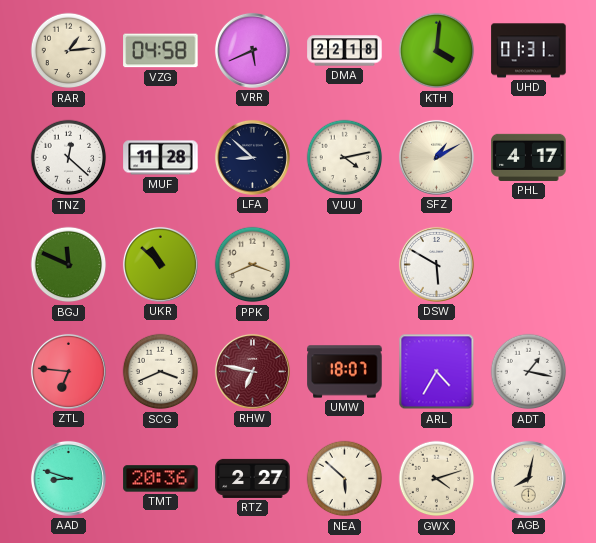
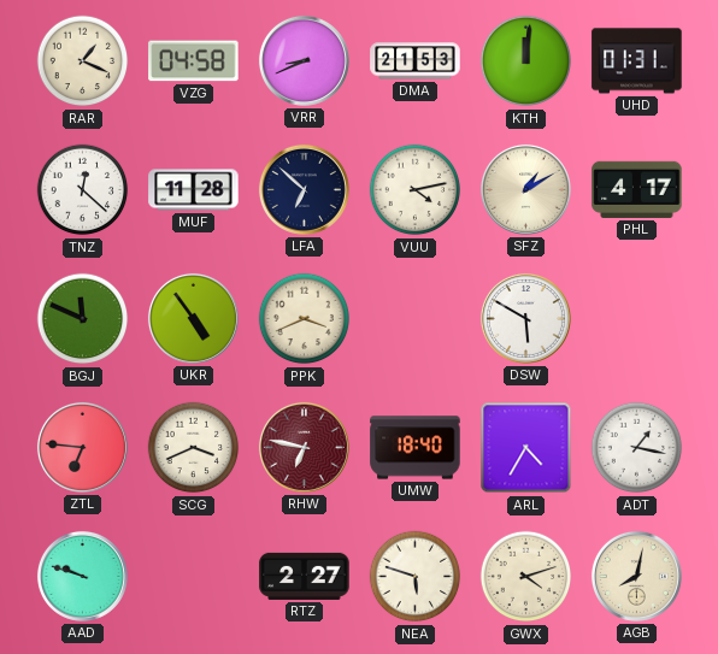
RAR: 1:14 -> 1:19 (83, 61)
VRR: 5:41 -> 8:41 (304, 60)
DMA: 22:18 -> 21:53 (416, 61)
KTH: 4:01 -> 12:01 (526, 61)
LFA: 8:52 -> 6:52 (304, 189)
UKR: 10:52 -> 4:54 (193, 318)
UMW: 18:07 -> 18:40 (416, 448)
AAD: 8:48 -> 9:48 (82, 576)
TMT: 20:36 -> none (161, 479)
NEA: 5:52 -> 5:48 (416, 577)
